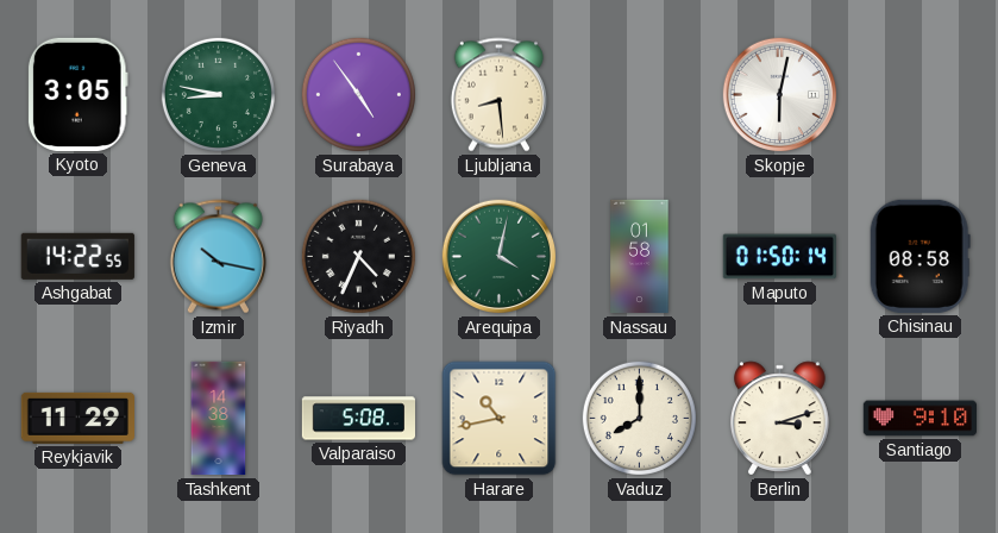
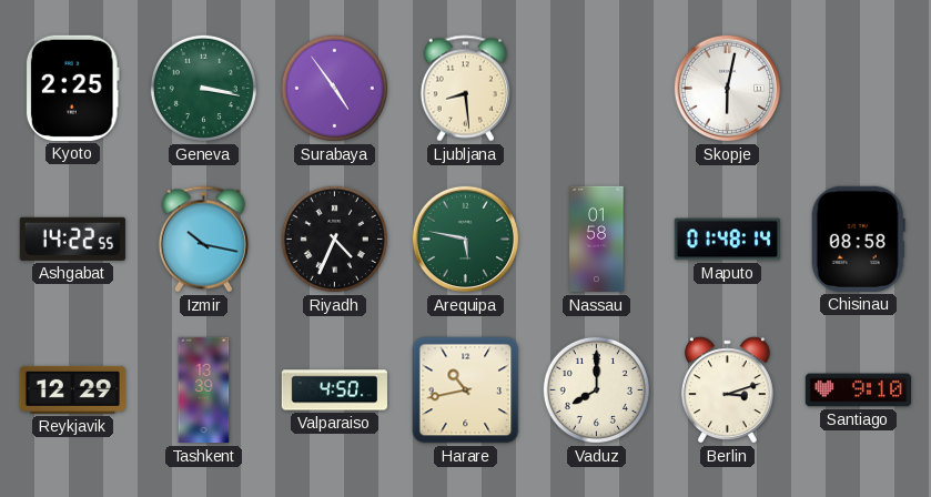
Kyoto: 3:05 -> 2:25 (72, 88)
Geneva: 8:47 -> 3:17 (203, 88)
Arequipa: 4:02 -> 5:47 (466, 240)
Maputo: 01:50 -> 01:48 (727, 240)
Reykjavik: 11:29 -> 12:29 (72, 389)
Tashkent: 14:38 -> 13:39 (204, 390)
Valparaiso: 5:08 -> 4:50 (334, 390)
